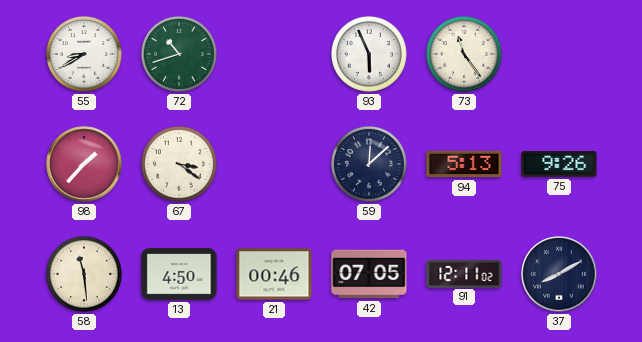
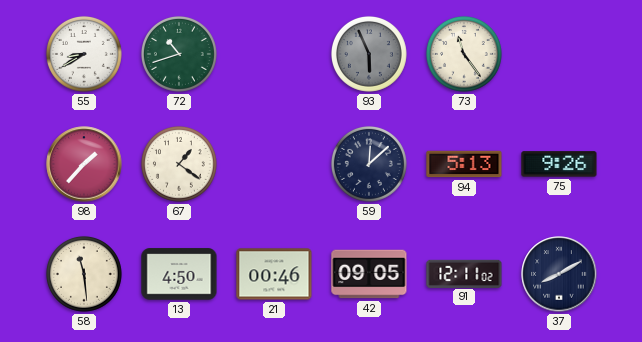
93 dial: white -> grey (369, 54)
67: 3:21 -> 1:21 (179, 164)
42: 07:05 -> 09:05 (369, 274)
